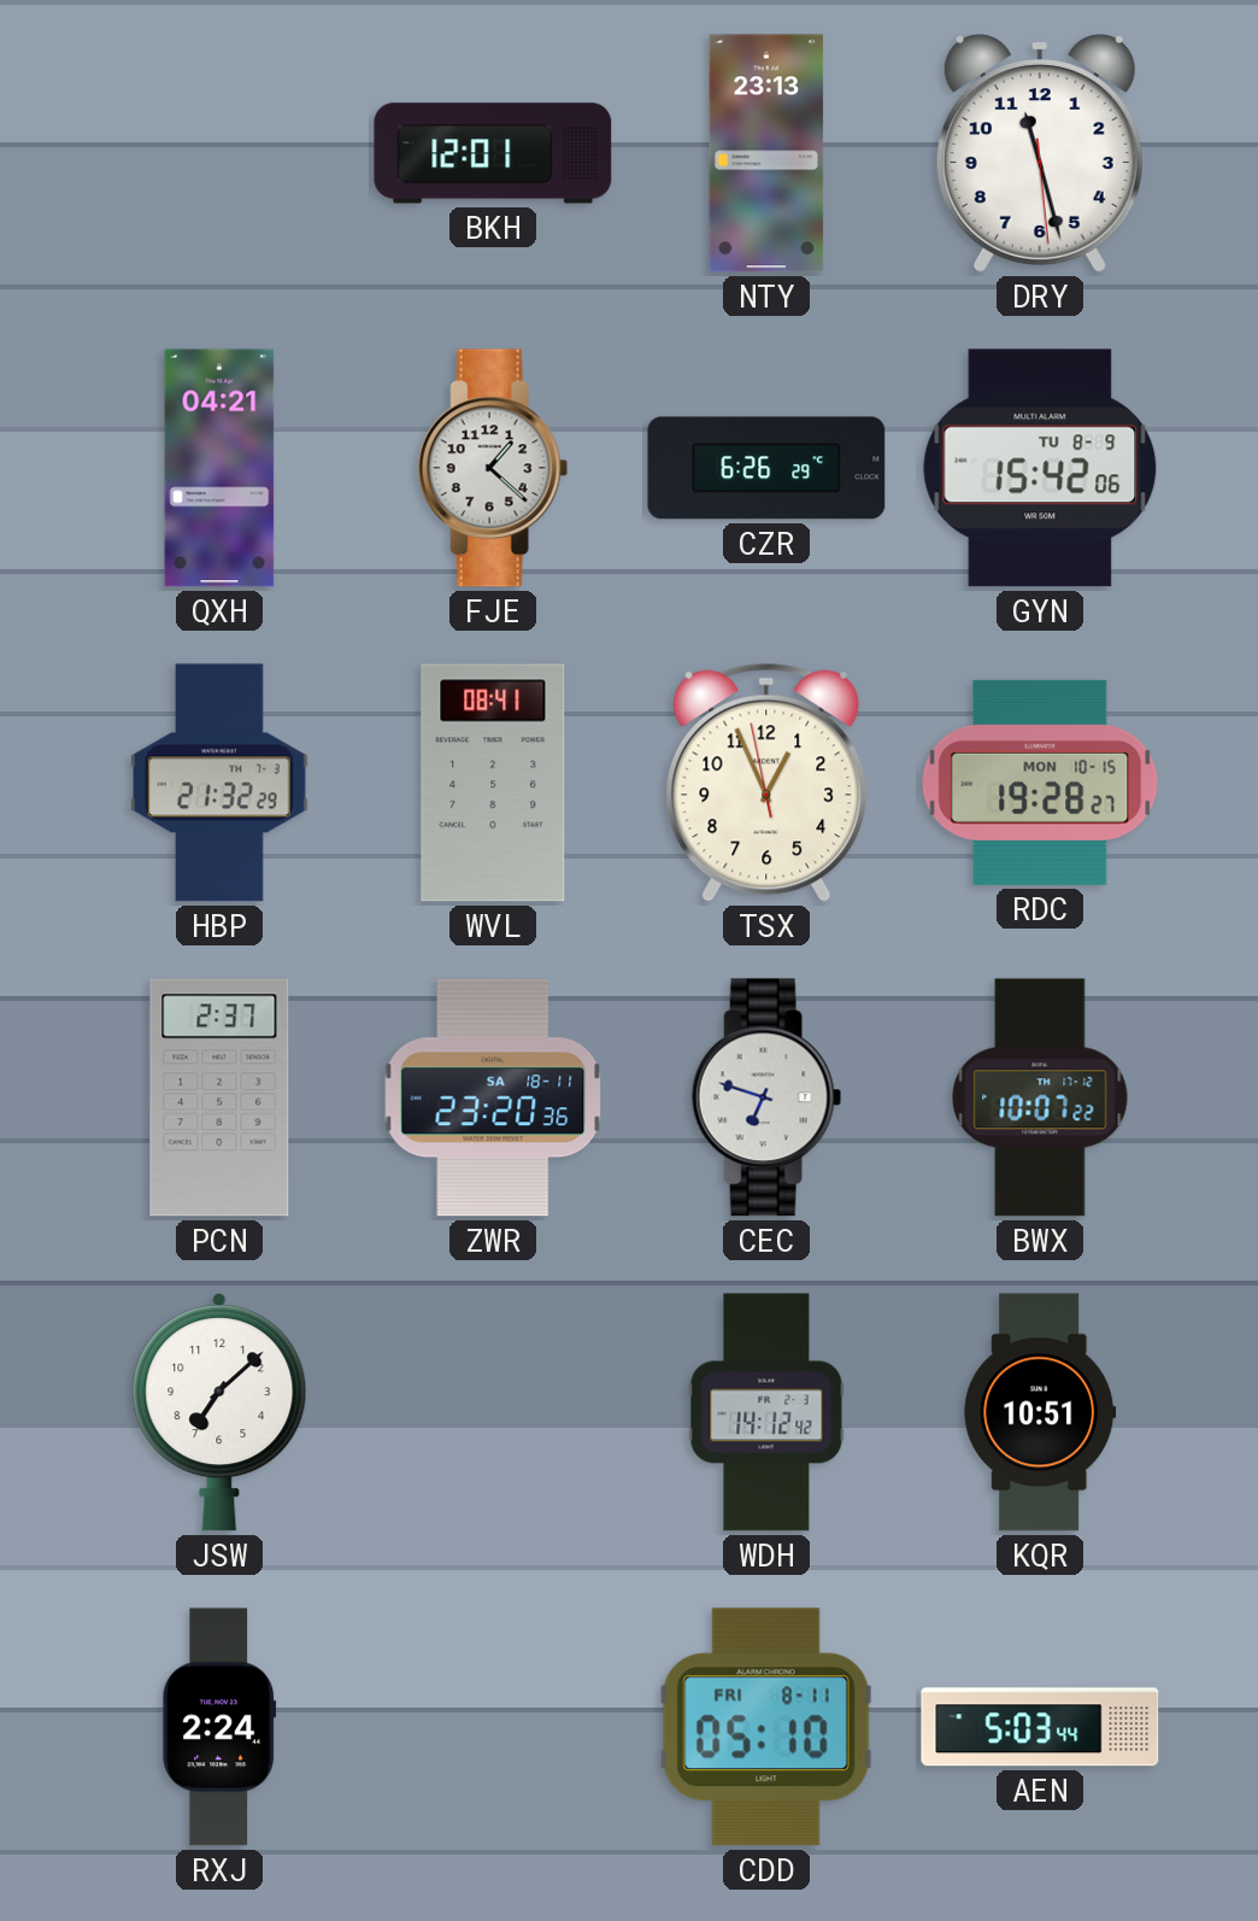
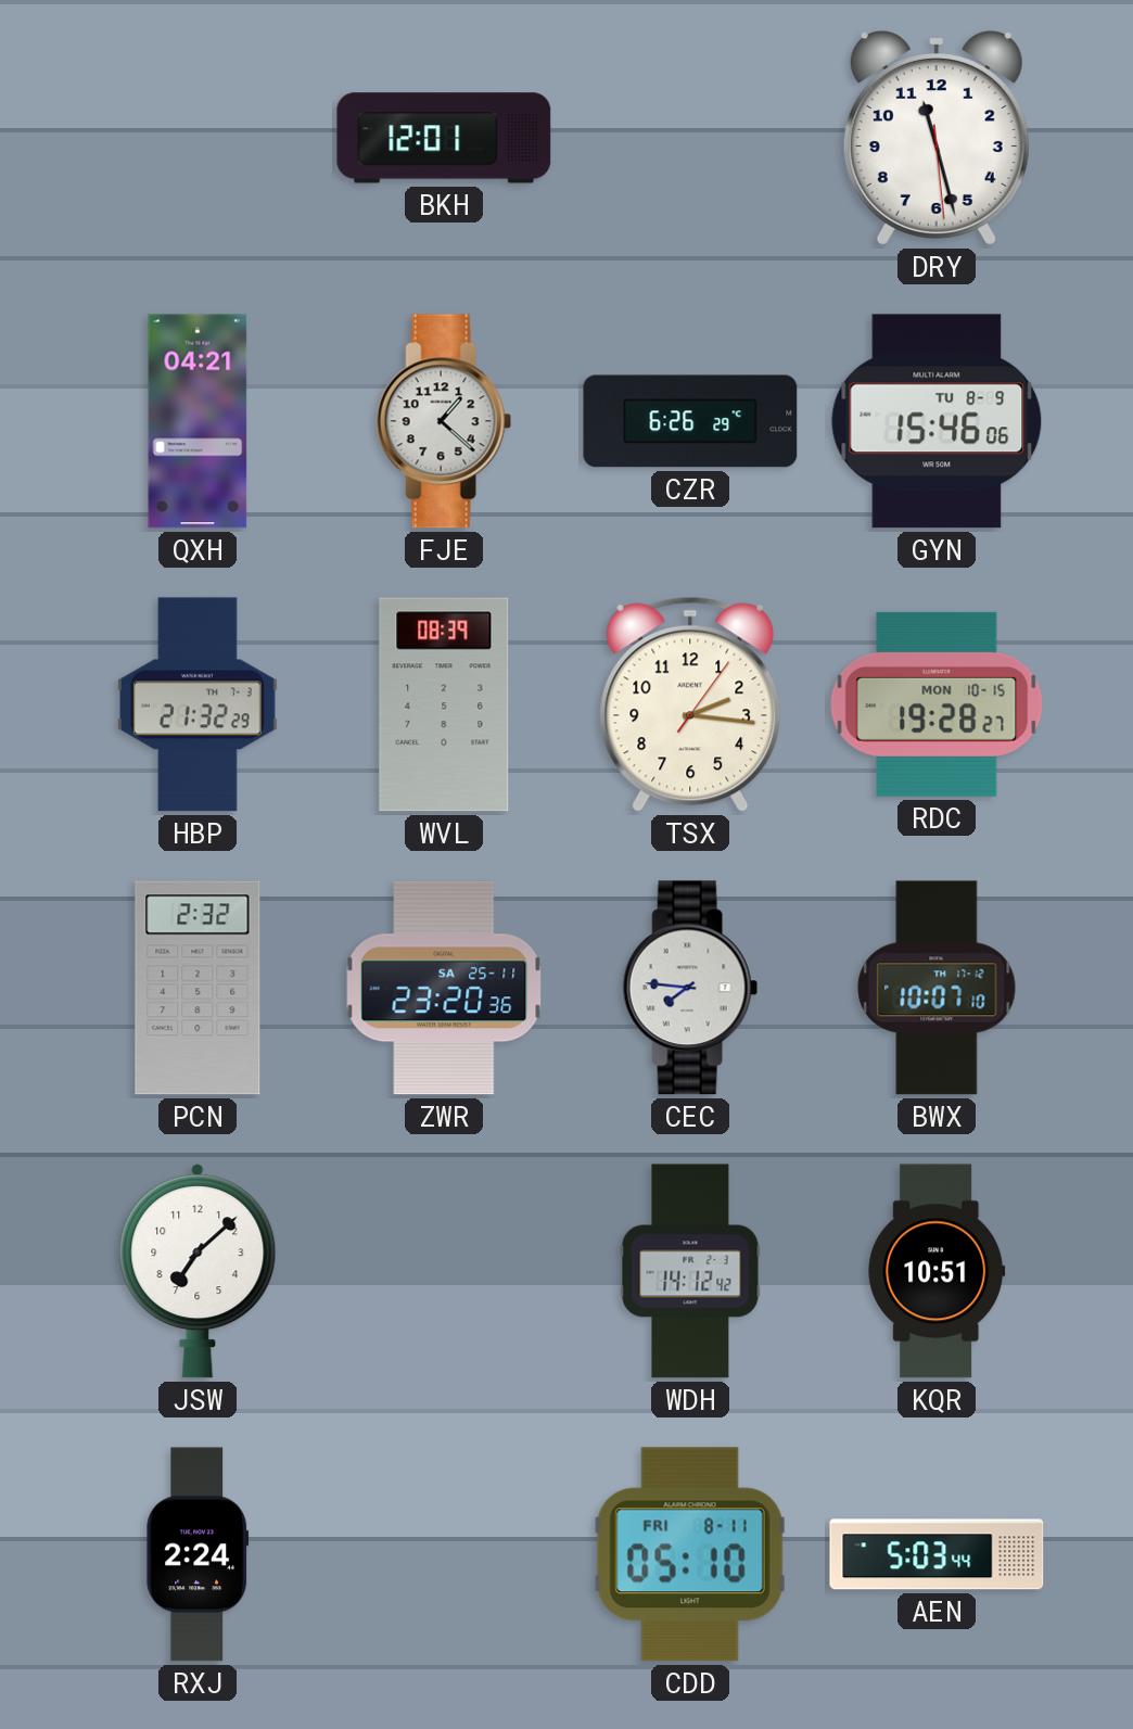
NTY: 23:13 -> none (766, 153)
GYN: 15:42 -> 15:46 (937, 421)
WVL: 08:41 -> 08:39 (444, 704)
TSX: 12:55 -> 2:16 (690, 704)
PCN: 2:37 -> 2:32 (198, 988)
ZWR date: SA 18-11 -> SA 25-11 (444, 988)
CEC: 6:48 -> 7:46 (690, 988)
BWX: 10:07:22 -> 10:07:10 (937, 988)
